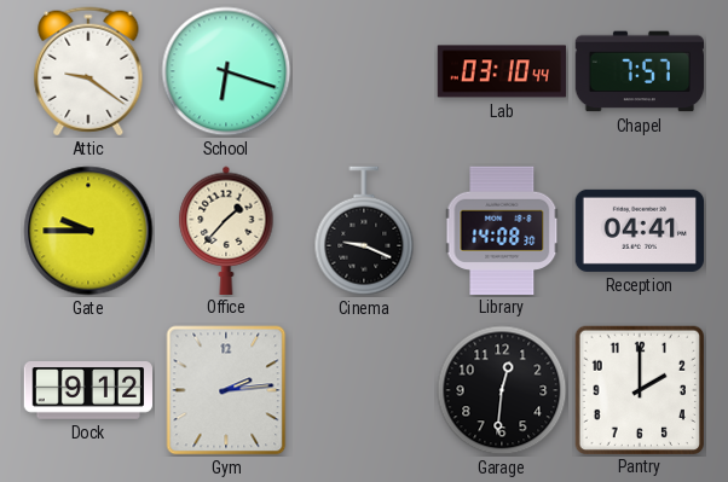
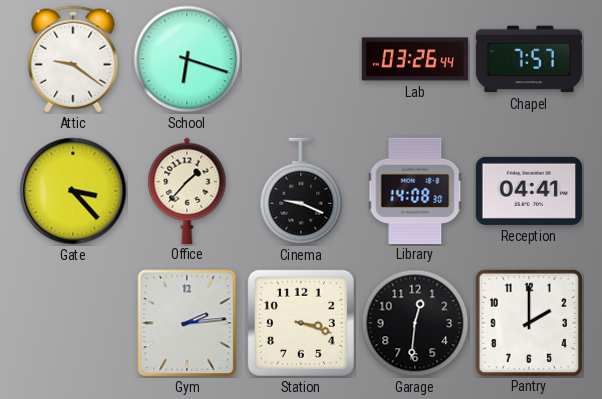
Lab: 03:10 -> 03:26 (415, 59)
Gate: 9:45 -> 3:23 (73, 191)
Dock: 9:12 -> none (87, 391)
Station: none -> 3:18 (301, 323)
